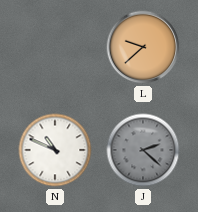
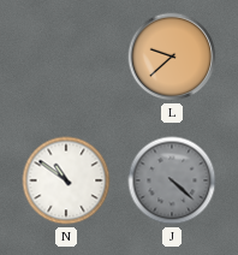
N: 10:49 -> 10:51 (66, 180)
J: 2:22 -> 4:22 (172, 180)
